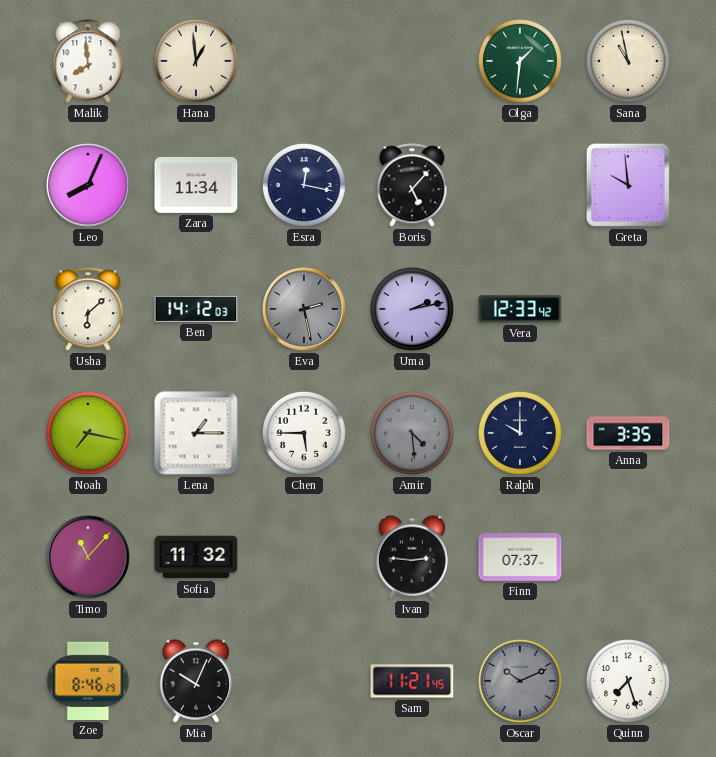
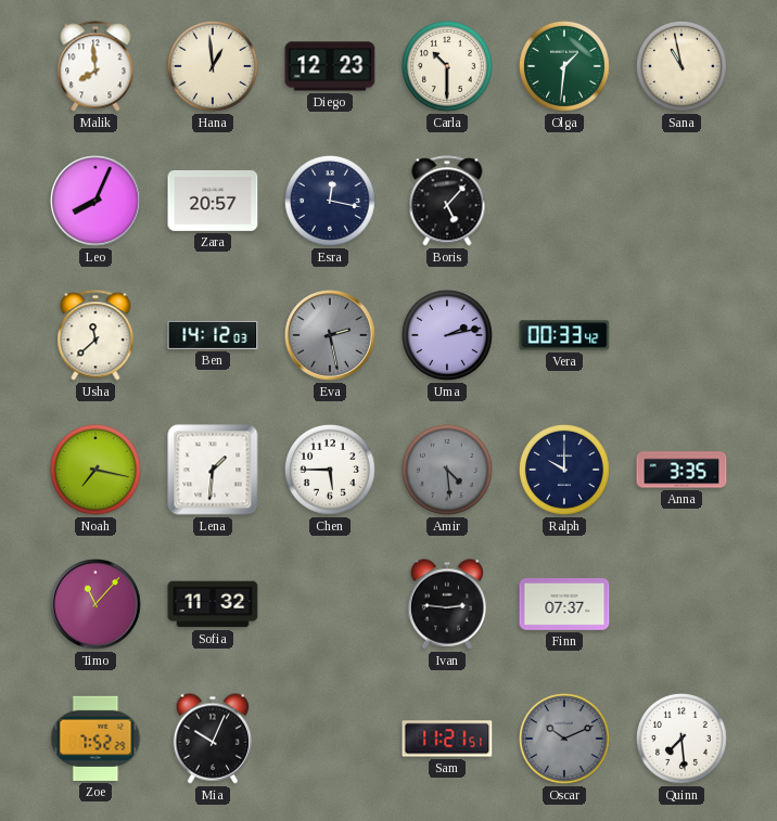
Diego: none -> 12:23 (330, 66)
Carla: none -> 10:30 (447, 66)
Zara: 11:34 -> 20:57 (213, 201)
Greta: 9:59 -> none (628, 185)
Usha: 6:08 -> 11:38 (95, 335)
Vera: 12:33 -> 00:33 (564, 335)
Lena: 1:15 -> 1:31 (213, 470)
Zoe: 8:46 -> 7:52 (95, 739)
Sam: 11:21:45 -> 11:21:51 (447, 739)
Quinn: 7:27 -> 7:29 (682, 739)
